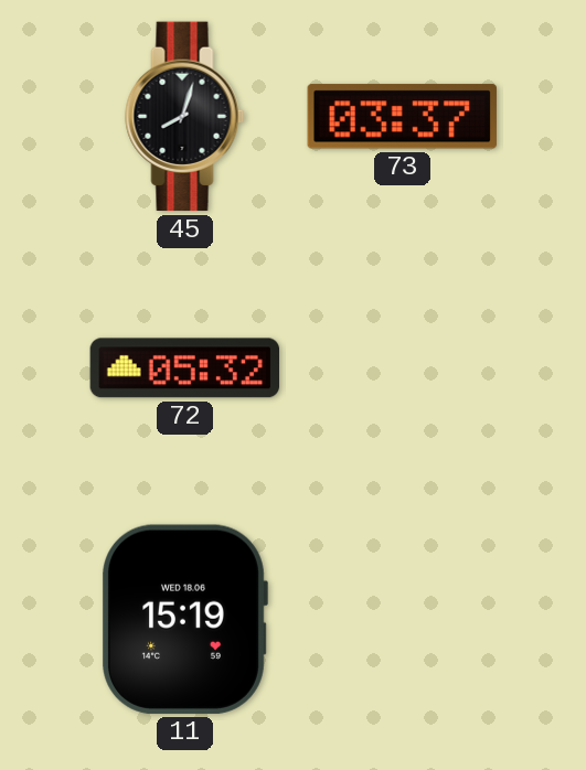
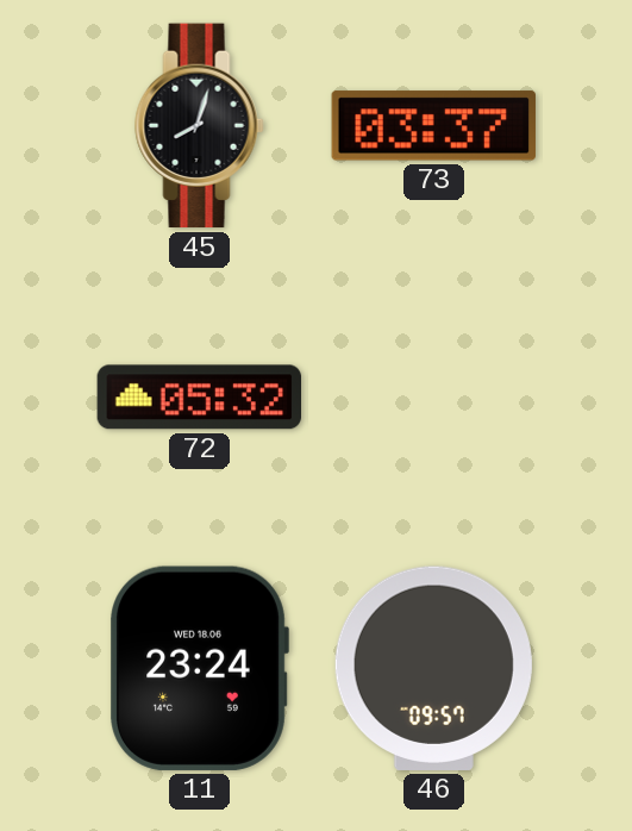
11: 15:19 -> 23:24 (199, 668)
46: none -> 09:57 (433, 668)
